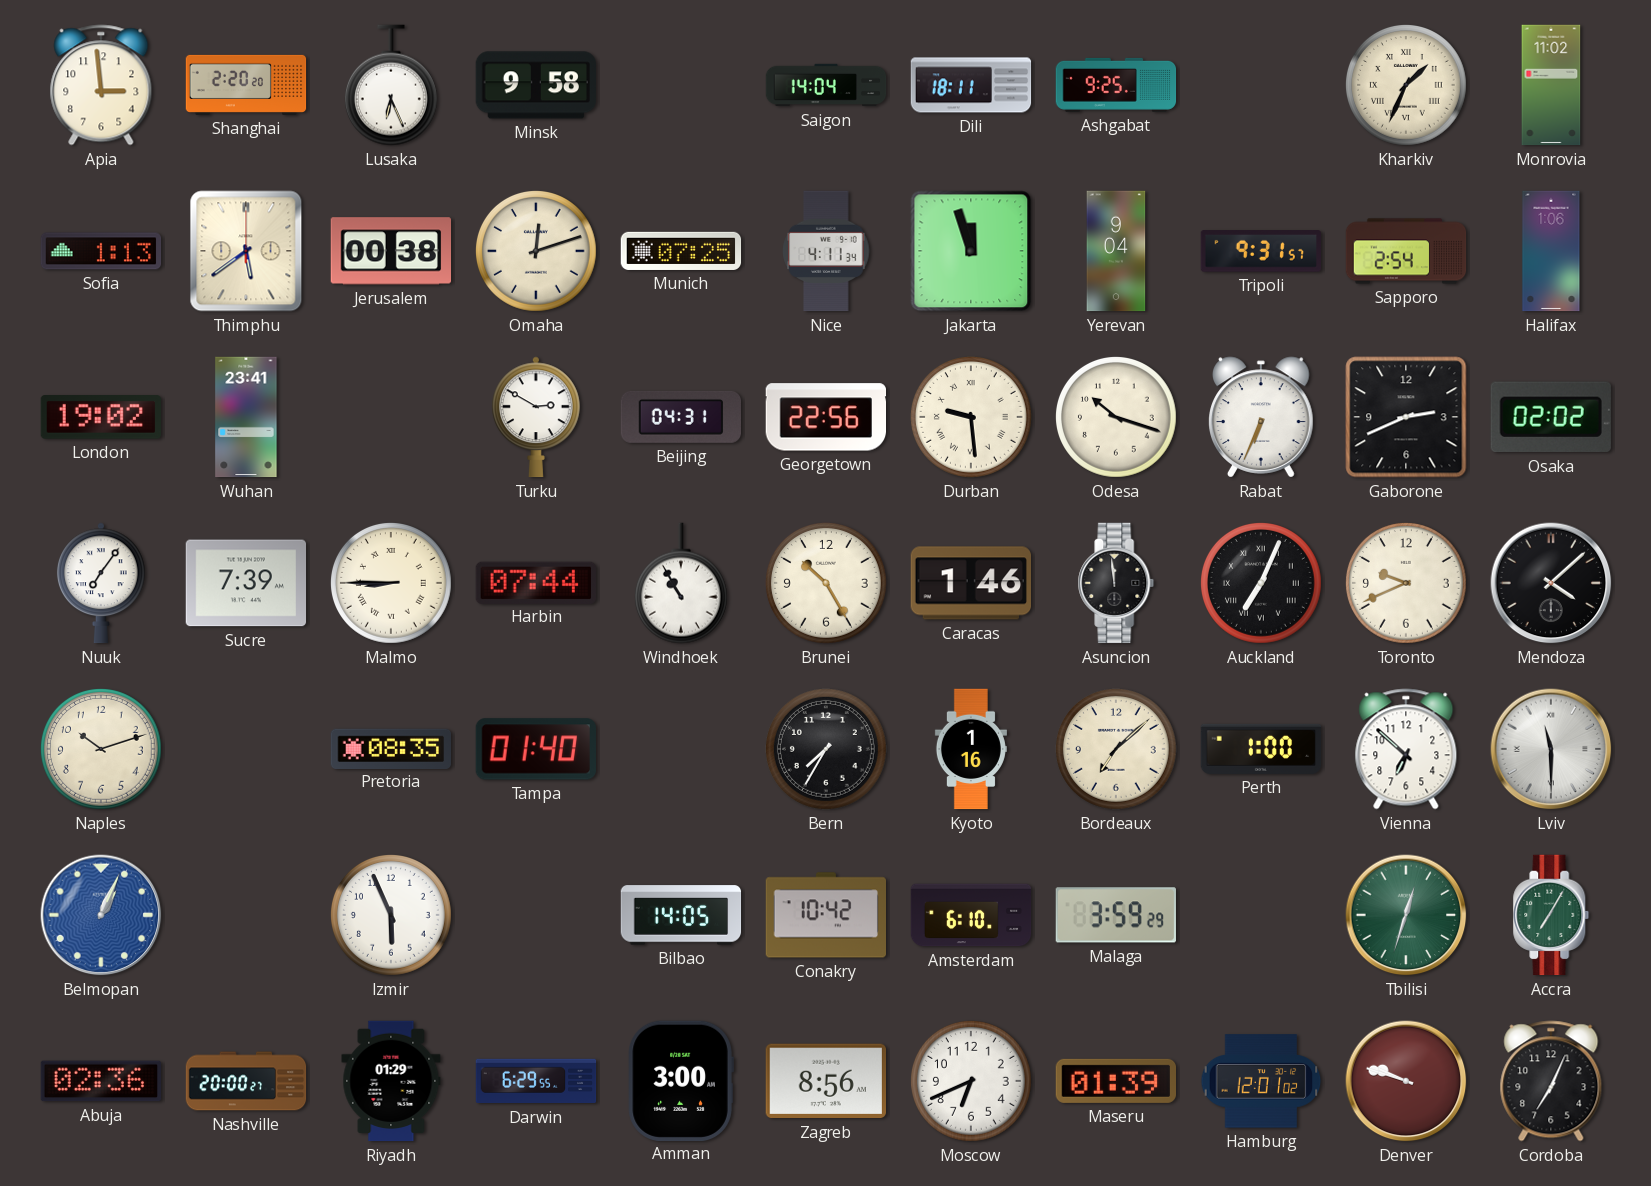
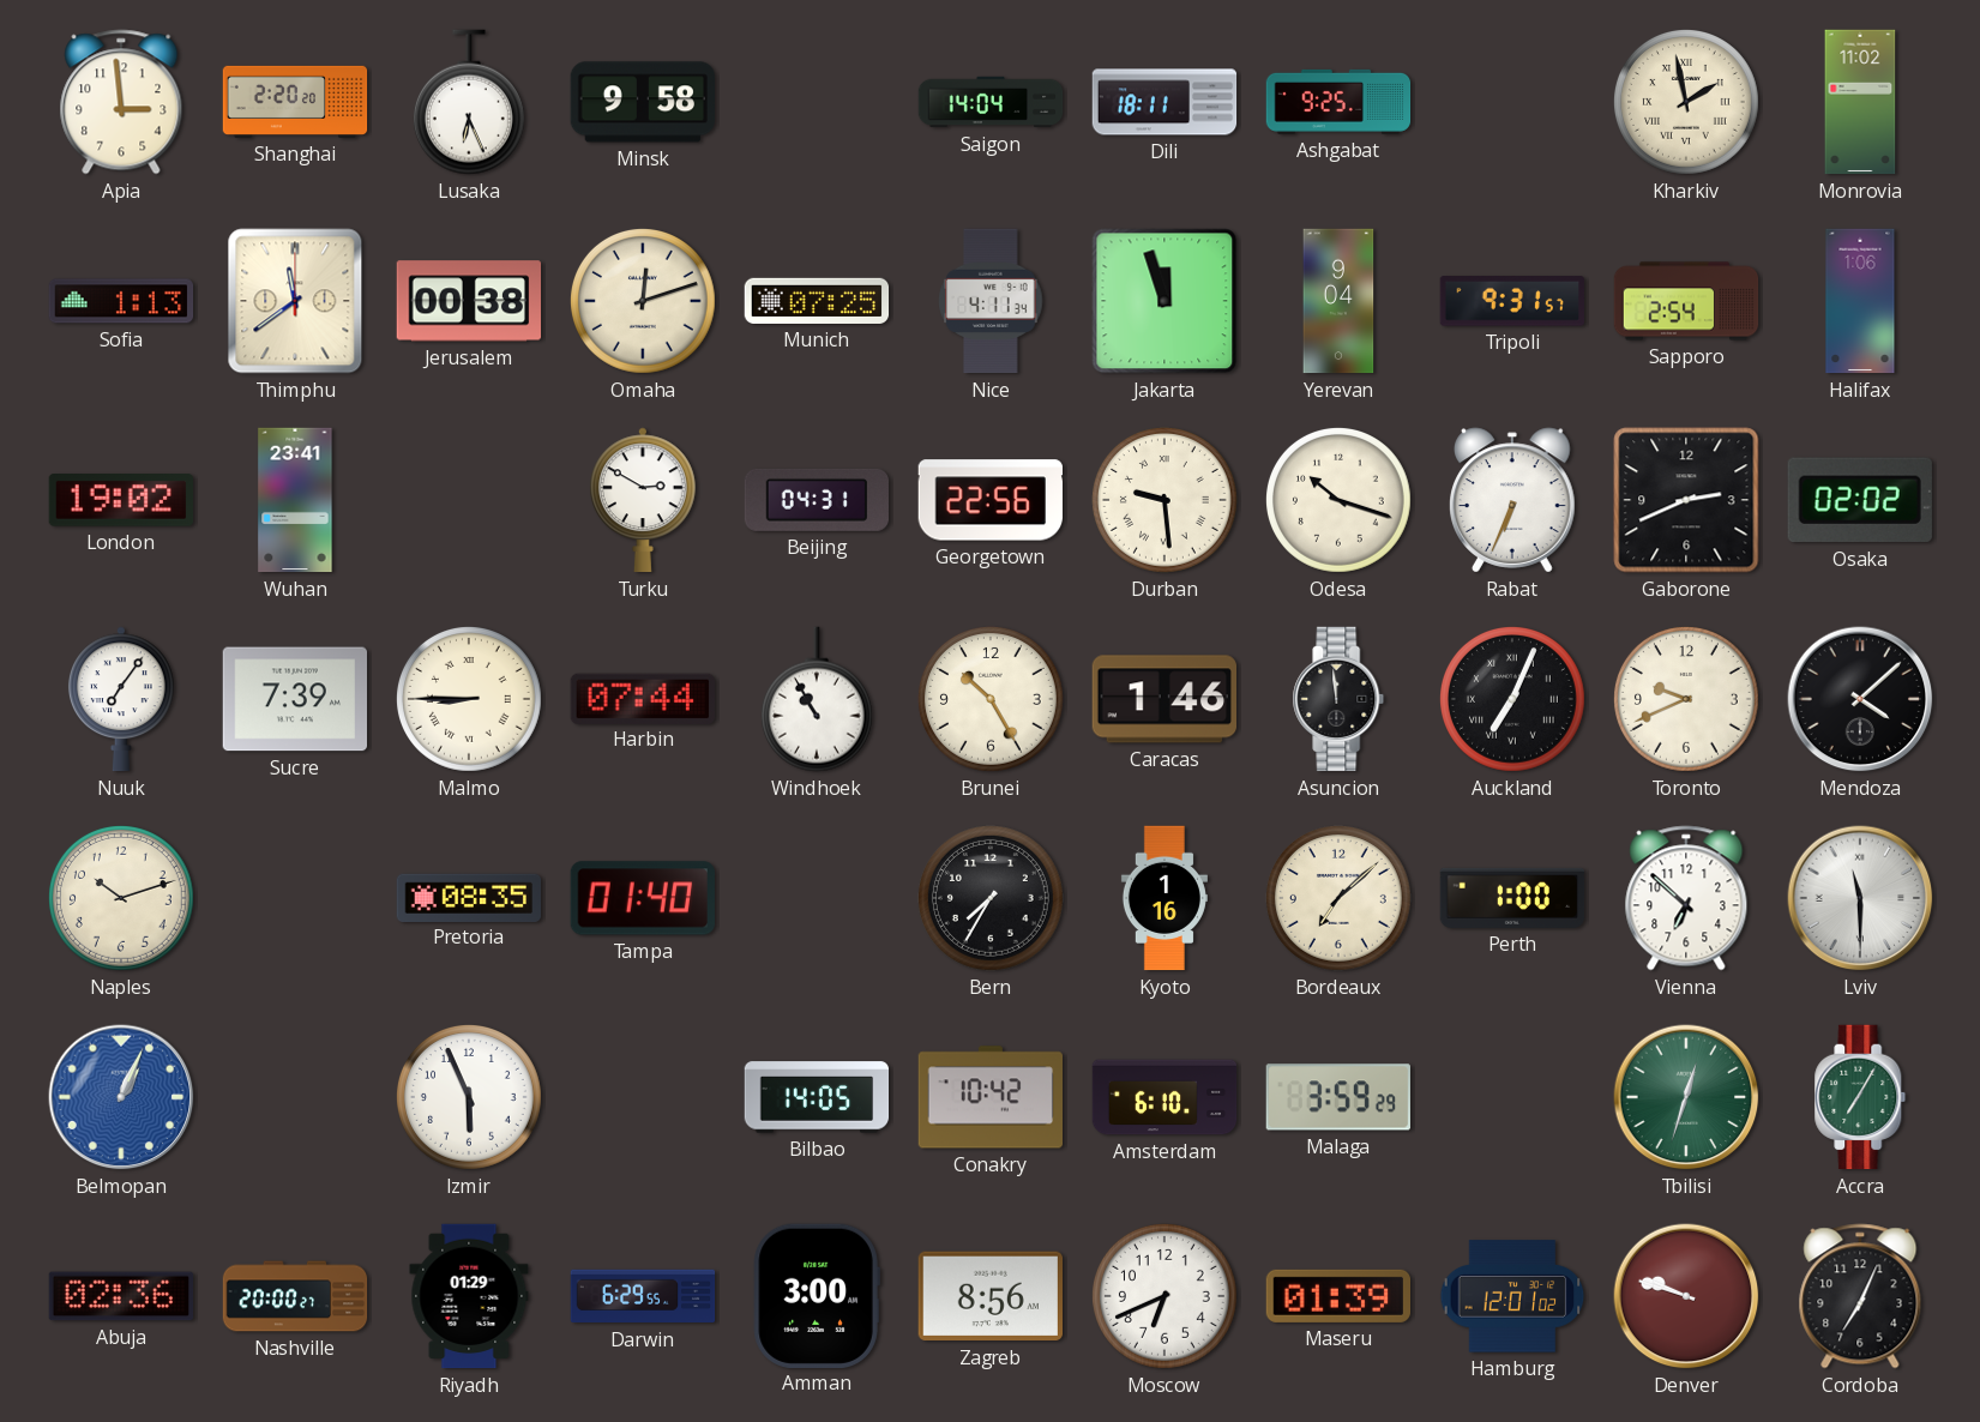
Kharkiv: 1:34 -> 1:58 (1686, 102)
Thimphu: 5:39 -> 11:39 (295, 301)
